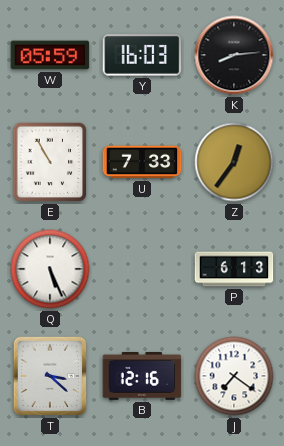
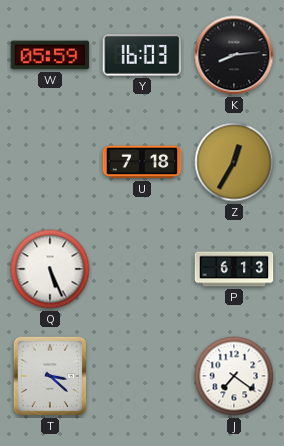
E: 10:55 -> none (50, 162)
U: 7:33 -> 7:18 (142, 162)
Z: 12:36 -> 12:35 (234, 162)
B: 12:16 -> none (142, 376)
